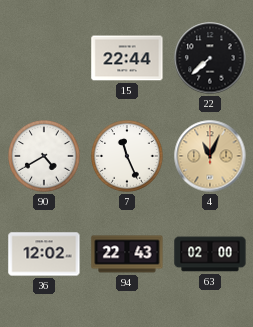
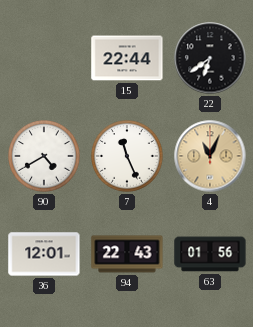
22: 7:38 -> 6:39 (210, 58)
36: 12:02 -> 12:01 (44, 254)
63: 02:00 -> 01:56 (210, 254)
